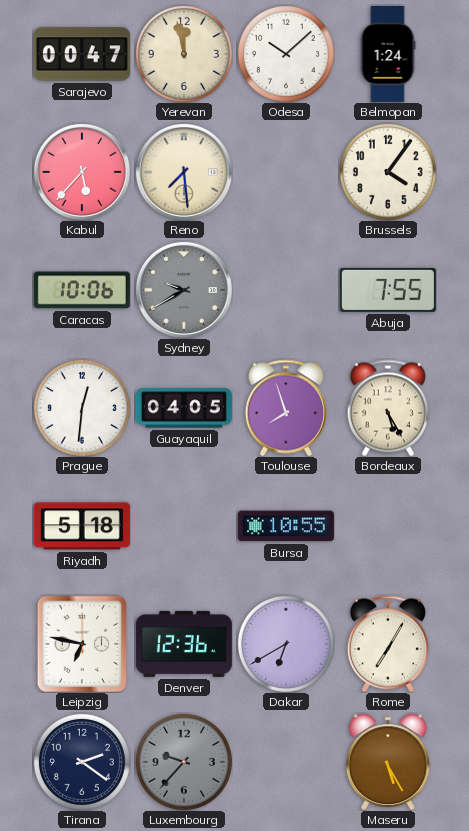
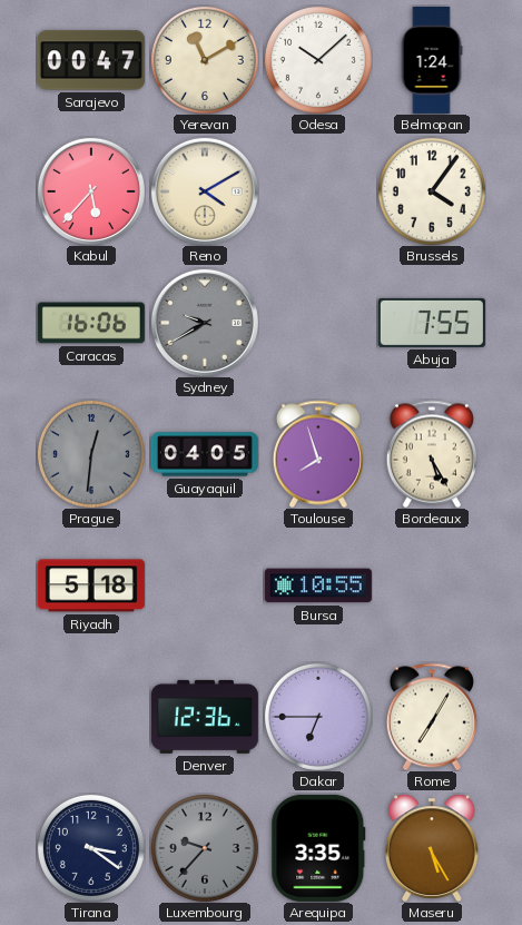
Yerevan: 11:58 -> 11:10 (205, 60)
Reno: 7:29 -> 4:10 (205, 191)
Caracas: 10:06 -> 16:06 (91, 323)
Prague dial: white -> grey (91, 454)
Leipzig: 6:47 -> none (82, 644)
Dakar: 6:40 -> 6:45 (318, 717)
Tirana: 2:21 -> 3:21 (91, 848)
Arequipa: none -> 3:35 (318, 848)
